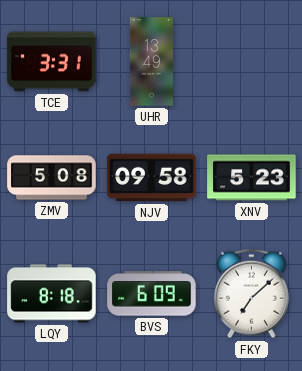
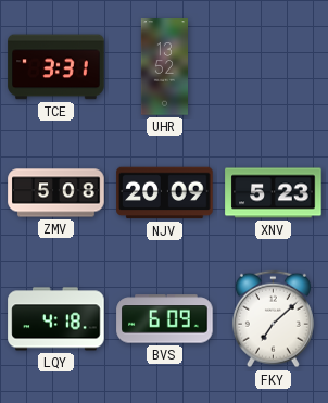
UHR: 13:49 -> 13:52 (164, 67)
NJV: 09:58 -> 20:09 (165, 193)
LQY: 8:18 -> 4:18 (56, 319)
